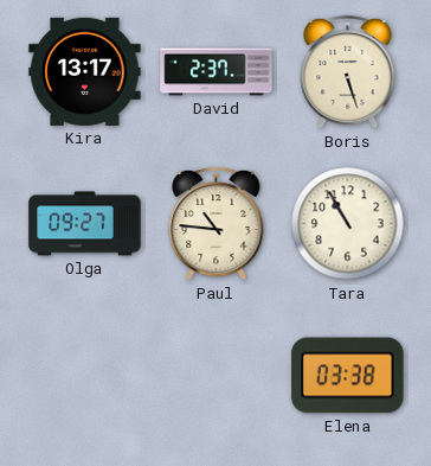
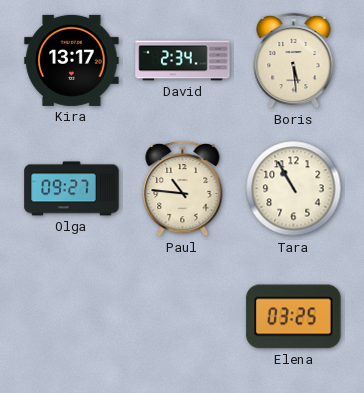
David: 2:37 -> 2:34 (183, 61)
Boris: 5:27 -> 5:29 (294, 61)
Elena: 03:38 -> 03:25 (294, 317)
